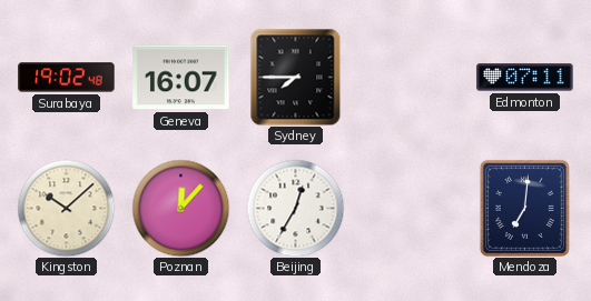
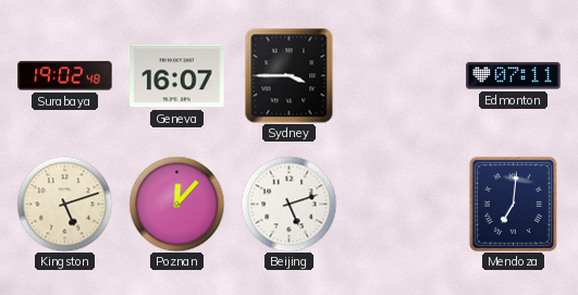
Sydney: 7:45 -> 3:45 (290, 75)
Kingston: 10:08 -> 5:12 (64, 204)
Beijing: 12:35 -> 5:12 (288, 204)
